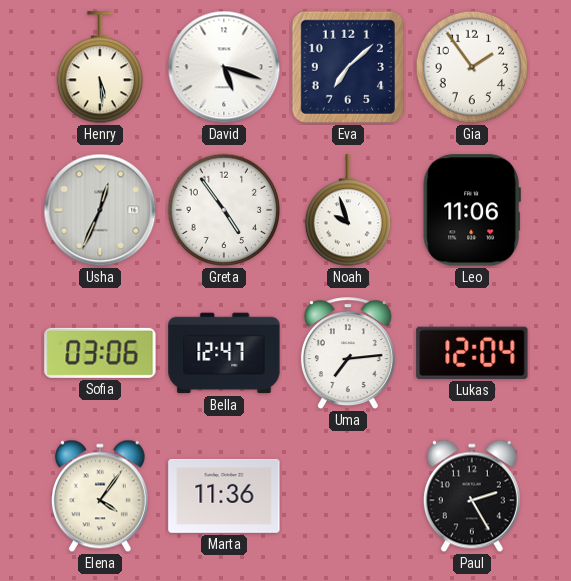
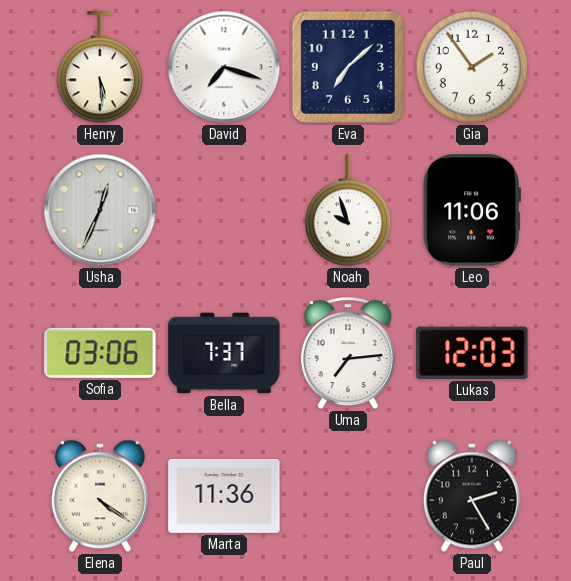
David: 5:18 -> 7:18 (224, 67)
Greta: 4:54 -> none (224, 210)
Bella: 12:47 -> 7:37 (224, 353)
Lukas: 12:04 -> 12:03 (472, 353)
Elena: 4:06 -> 4:21 (100, 496)
